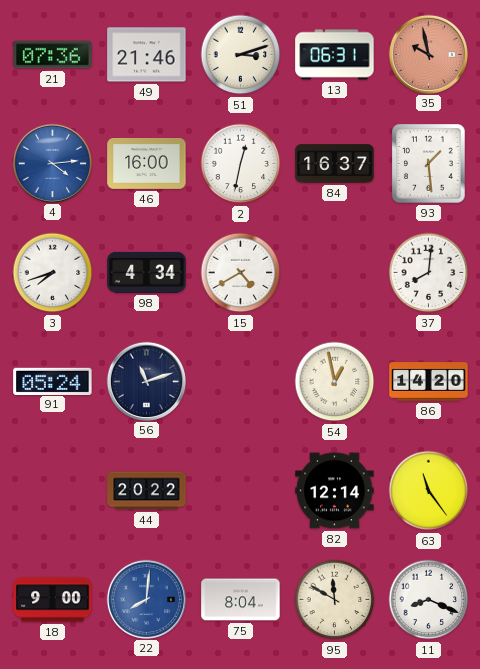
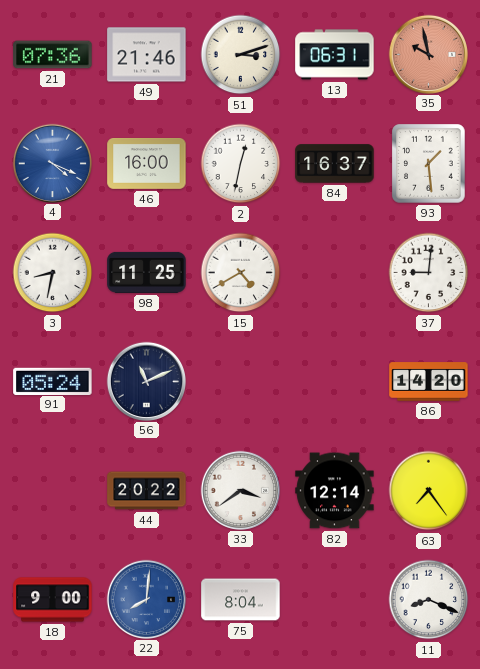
4: 4:14 -> 4:19 (52, 163)
3: 7:42 -> 8:32 (53, 273)
98: 4:34 -> 11:25 (147, 272)
37: 8:01 -> 9:01 (429, 273)
56: 11:12 -> 11:11 (146, 381)
54: 12:58 -> none (335, 382)
33: none -> 3:39 (240, 490)
63: 11:24 -> 7:24 (429, 491)
95: 11:50 -> none (335, 600)
